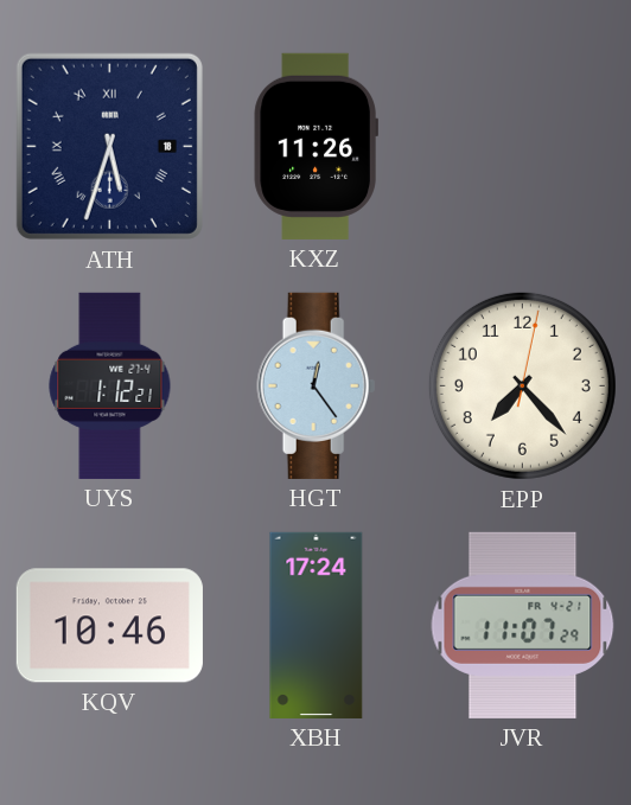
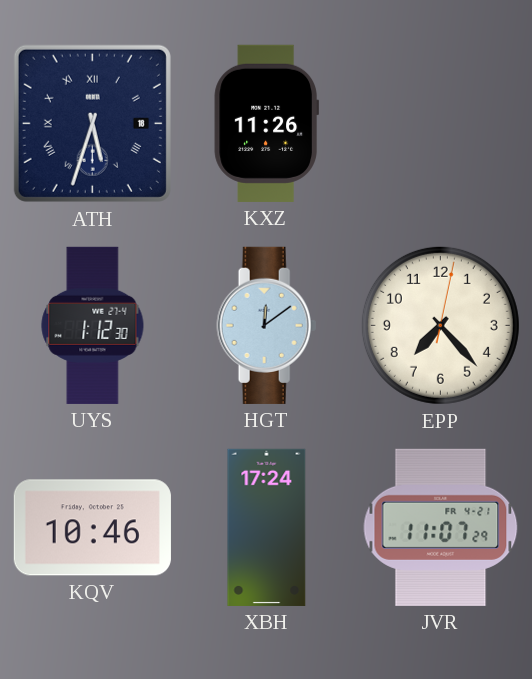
UYS: 1:12:21 -> 1:12:30 (93, 325)
HGT: 12:24 -> 12:09 (267, 325)
